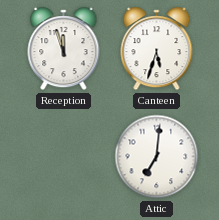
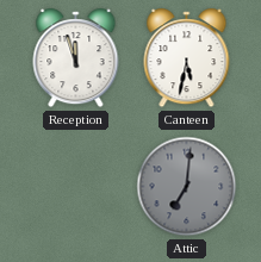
Canteen: 5:33 -> 5:32 (187, 58)
Attic dial: white -> grey (187, 187)
